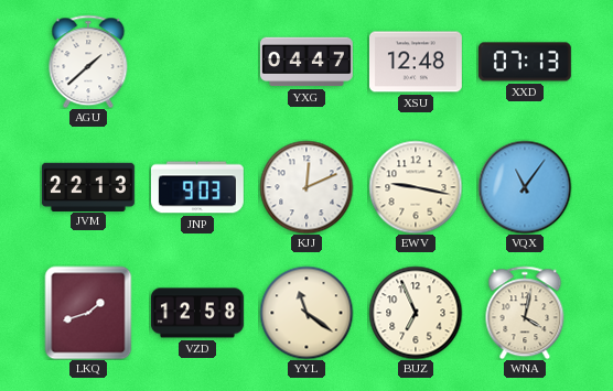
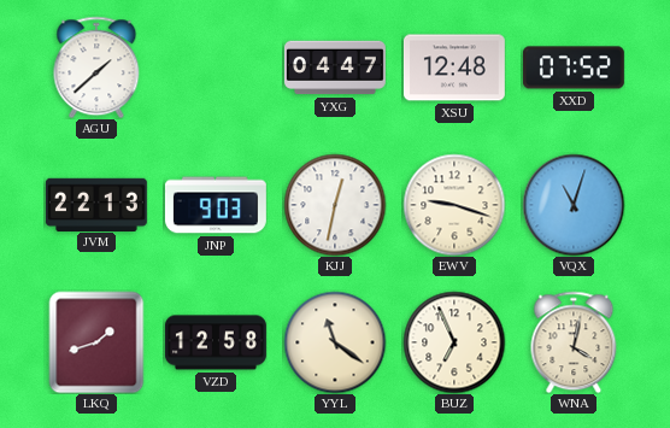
XXD: 07:13 -> 07:52 (574, 68)
KJJ: 12:11 -> 12:32 (335, 205)
EWV: 9:17 -> 9:18 (454, 205)
VQX: 11:06 -> 11:03 (574, 205)
